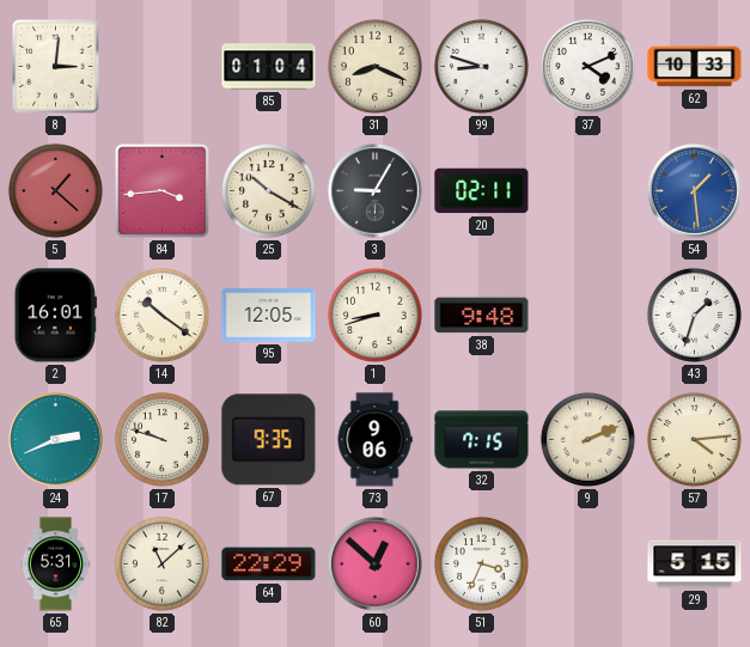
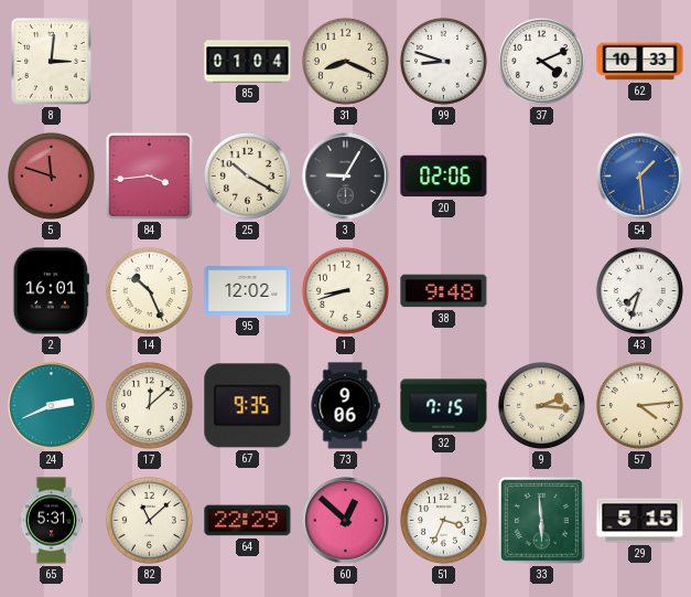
5: 1:22 -> 11:48 (51, 175)
20: 02:11 -> 02:06 (444, 177)
14: 10:21 -> 10:26 (149, 290)
95: 12:05 -> 12:02 (248, 291)
43: 1:33 -> 7:33 (639, 290)
17: 9:48 -> 12:08 (149, 405)
9: 2:11 -> 2:16 (541, 405)
33: none -> 5:59 (541, 520)
